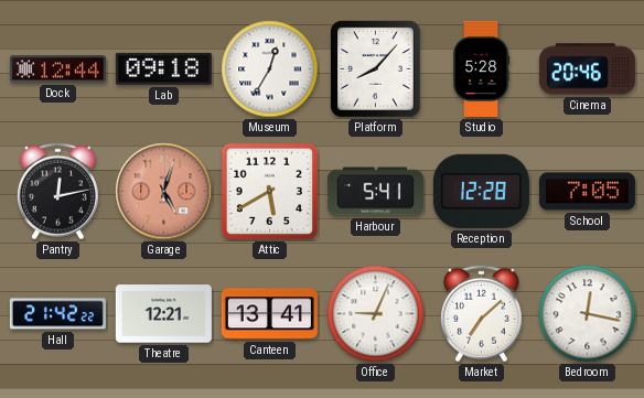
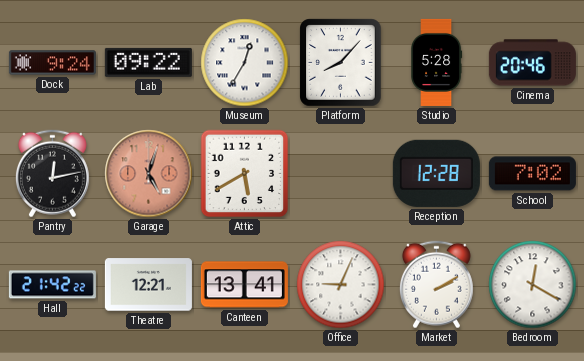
Dock: 12:44 -> 9:24 (52, 63)
Lab: 09:18 -> 09:22 (148, 62)
Harbour: 5:41 -> none (375, 192)
School: 7:05 -> 7:02 (532, 174)
Market: 7:08 -> 2:10 (436, 285)
Bedroom: 12:17 -> 12:20 (533, 285)
